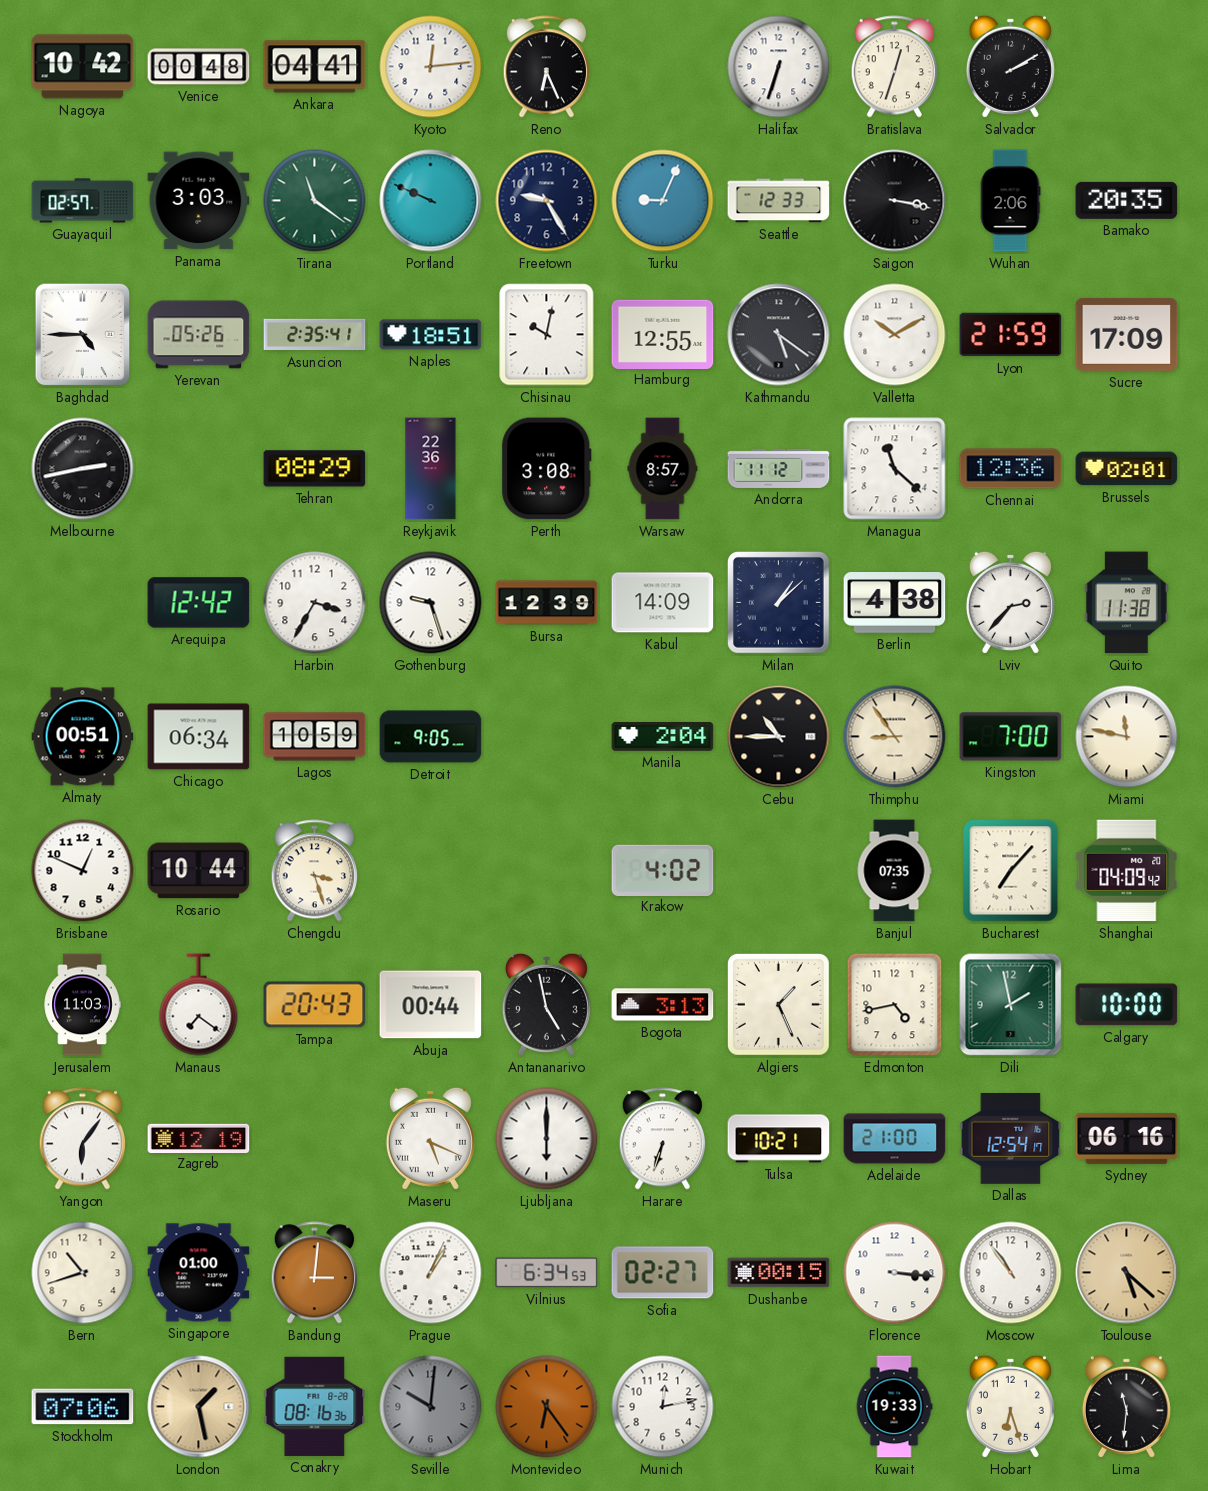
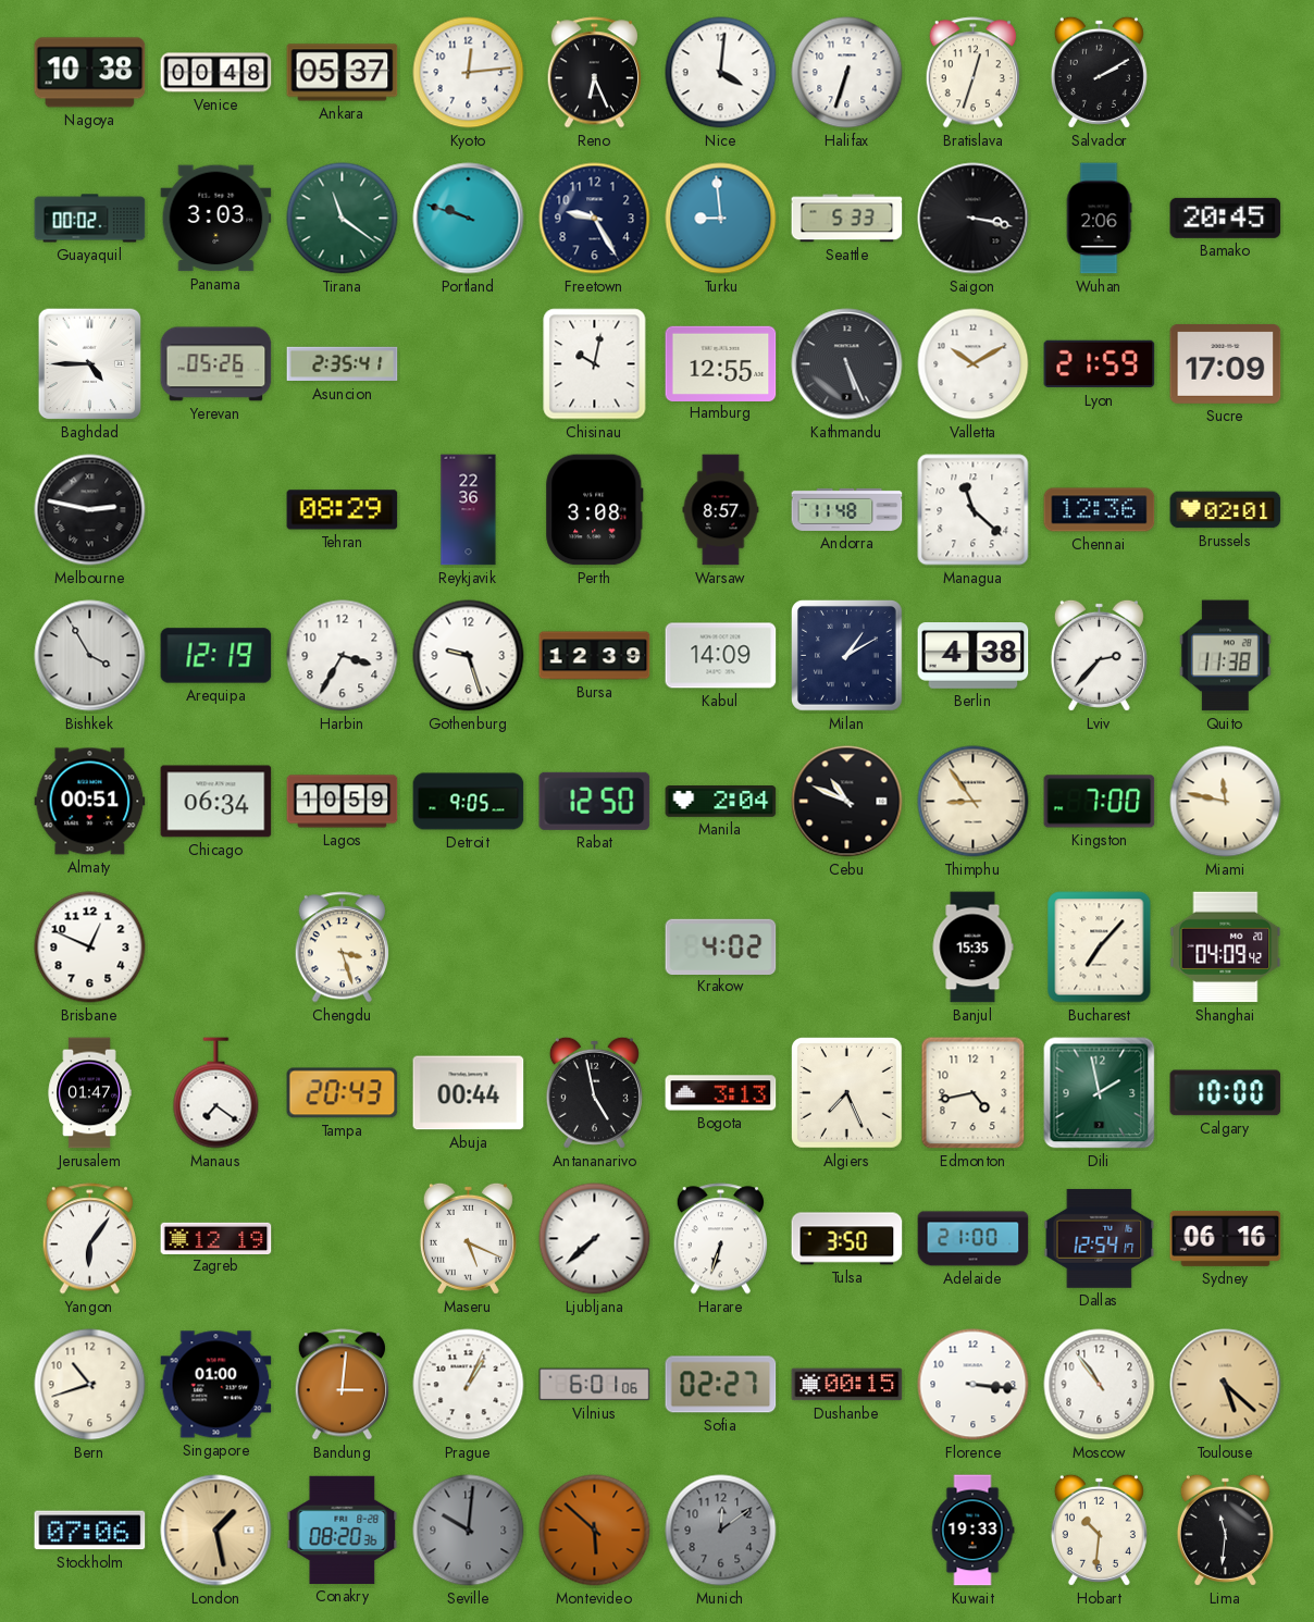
Nagoya: 10:42 -> 10:38 (90, 73)
Ankara: 04:41 -> 05:37 (343, 73)
Nice: none -> 4:01 (721, 73)
Guayaquil: 02:57 -> 00:02 (90, 219)
Portland: 9:49 -> 9:48 (469, 219)
Turku: 9:04 -> 8:59 (721, 219)
Seattle: 12:33 -> 5:33 (847, 219)
Bamako: 20:35 -> 20:45 (1226, 218)
Naples: 18:51 -> none (431, 335)
Kathmandu: 5:21 -> 5:26 (847, 364)
Melbourne: 2:43 -> 2:47 (90, 510)
Andorra: 11:12 -> 11:48 (847, 509)
Bishkek: none -> 3:55 (90, 656)
Arequipa: 12:42 -> 12:19 (216, 656)
Milan: 1:08 -> 1:10 (847, 656)
Rabat: none -> 12:50 (595, 801)
Cebu: 10:45 -> 10:49 (847, 802)
Rosario: 10:44 -> none (199, 871)
Banjul: 07:35 -> 15:35 (972, 948)
Jerusalem: 11:03 -> 01:47 (89, 1093)
Algiers: 1:26 -> 7:26 (847, 1093)
Ljubljana: 6:00 -> 7:38 (595, 1239)
Tulsa: 10:21 -> 3:50 (847, 1239)
Vilnius: 6:34 -> 6:01 (595, 1385)
Conakry: 08:16 -> 08:20 (343, 1530)
Montevideo: 6:24 -> 5:52 (595, 1531)
Munich: 12:13 -> 12:09 (721, 1531)
Munich dial: white -> grey (721, 1531)
Hobart: 6:27 -> 10:31 (1099, 1530)
